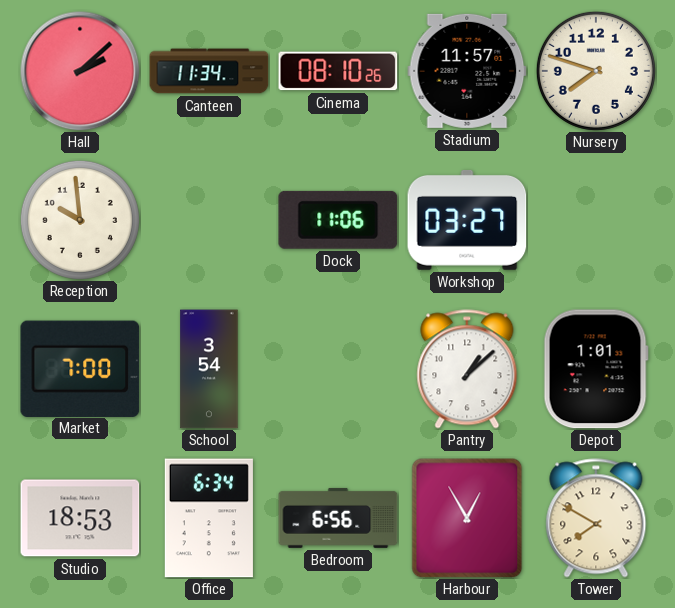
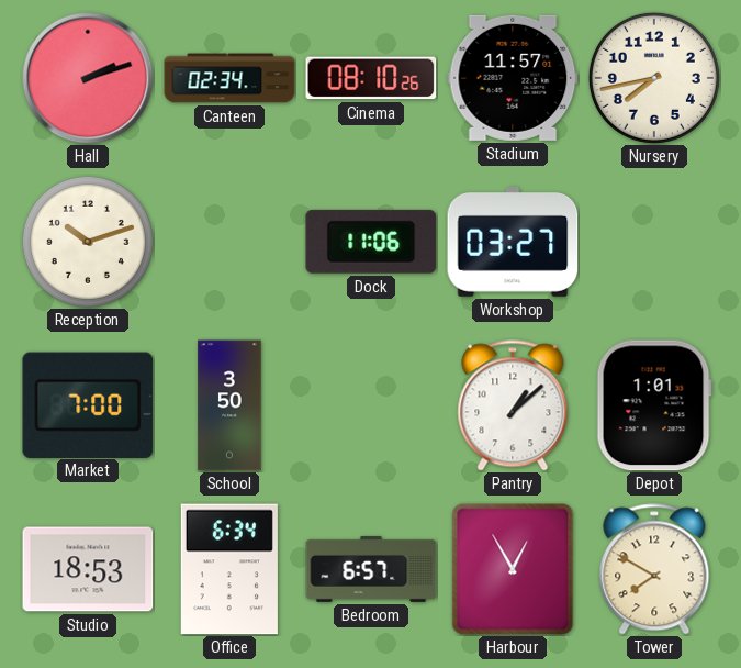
Hall: 2:08 -> 2:12 (88, 78)
Canteen: 11:34 -> 02:34 (229, 78)
Nursery: 7:48 -> 7:43 (654, 78)
Reception: 9:59 -> 10:12 (88, 242)
School: 3:54 -> 3:50 (229, 405)
Bedroom: 6:56 -> 6:57 (371, 569)
